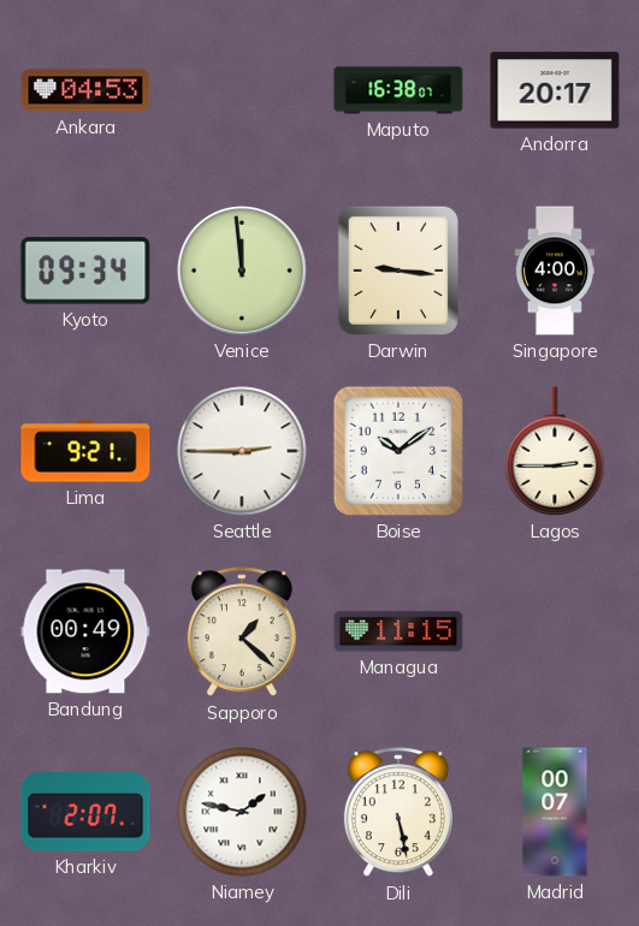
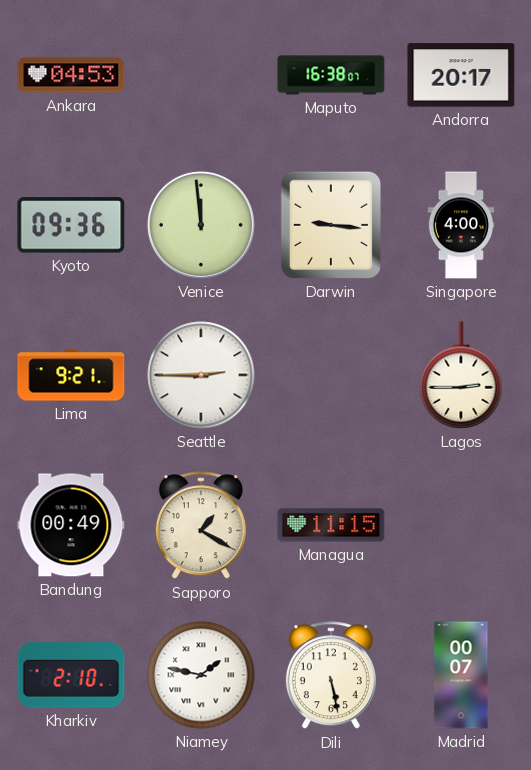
Kyoto: 09:34 -> 09:36 (71, 225)
Boise: 10:09 -> none (398, 451)
Sapporo: 1:22 -> 1:20 (201, 526)
Kharkiv: 2:07 -> 2:10 (71, 675)
